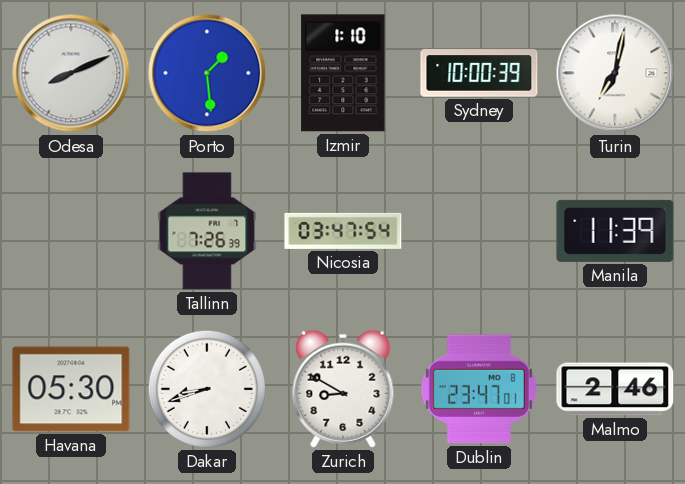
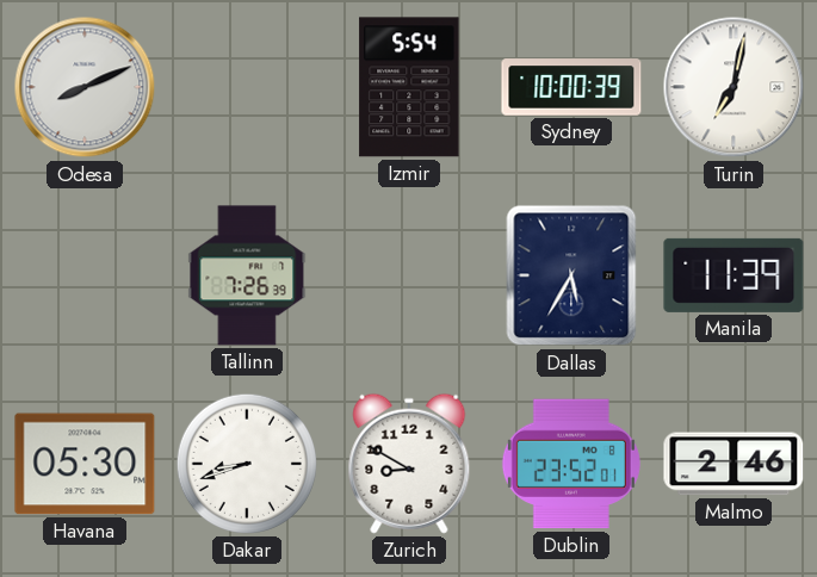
Porto: 1:29 -> none (207, 73)
Izmir: 1:10 -> 5:54 (409, 87)
Nicosia: 03:47 -> none (343, 231)
Dallas: none -> 5:35 (571, 275)
Dublin: 23:47 -> 23:52 (571, 464)
